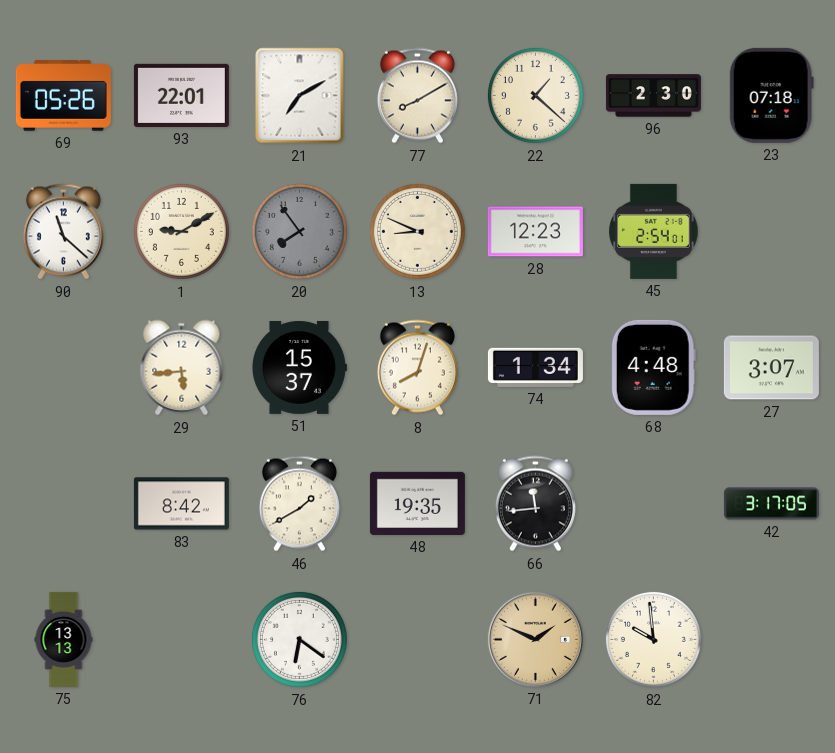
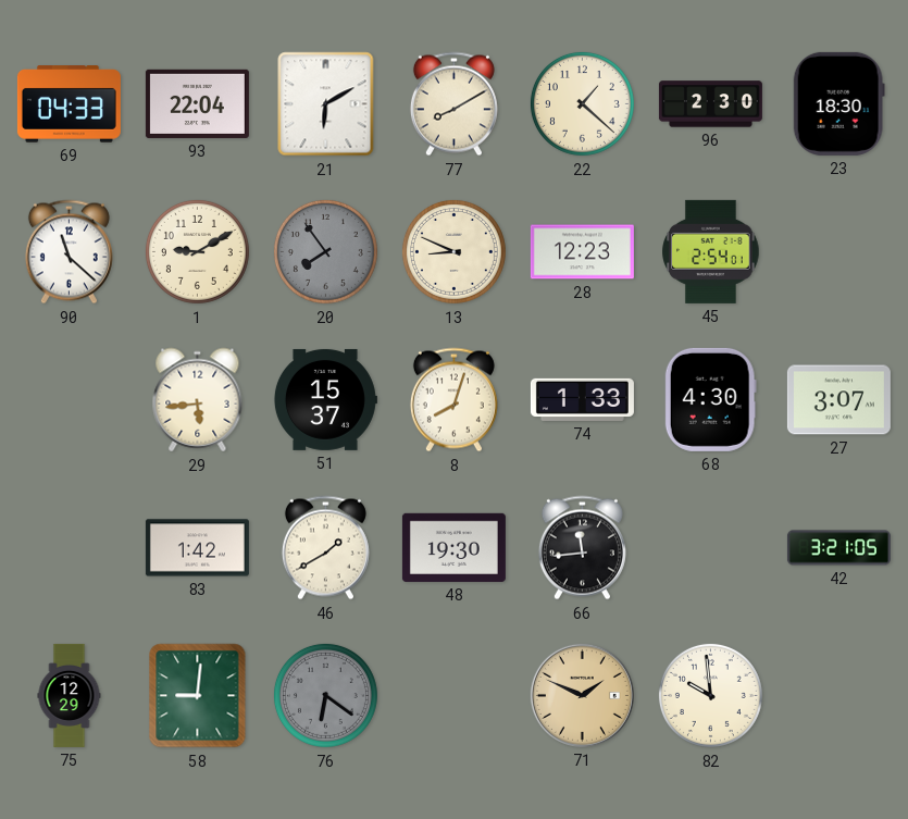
69: 05:26 -> 04:33 (69, 104)
93: 22:01 -> 22:04 (197, 103)
21: 7:10 -> 6:10 (326, 104)
23: 07:18 -> 18:30 (838, 103)
74: 1:34 -> 1:33 (582, 399)
68: 4:48 -> 4:30 (710, 399)
83: 8:42 -> 1:42 (197, 548)
48: 19:35 -> 19:30 (453, 547)
42: 3:17 -> 3:21 (838, 548)
75: 13:13 -> 12:29 (70, 695)
58: none -> 9:01 (198, 696)
76 dial: white -> grey (325, 695)
